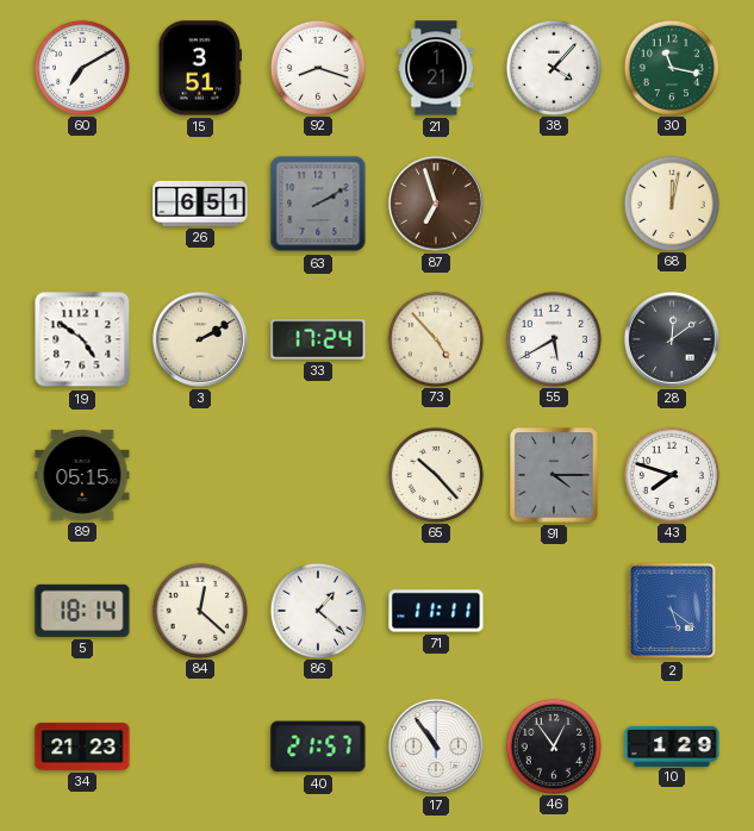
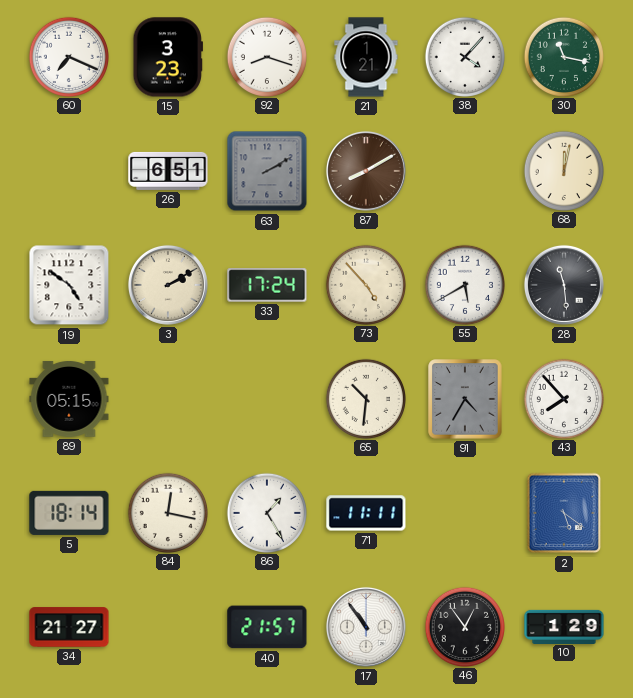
60: 7:10 -> 7:19 (68, 56)
15: 3:51 -> 3:23 (167, 57)
87: 6:57 -> 8:10 (366, 171)
28: 12:09 -> 11:29 (564, 285)
65: 10:23 -> 10:31 (365, 398)
91: 4:15 -> 4:35 (465, 399)
43: 7:48 -> 7:53 (563, 398)
84: 12:22 -> 12:17 (167, 512)
86: 1:22 -> 1:25 (266, 512)
34: 21:23 -> 21:27 (69, 627)
